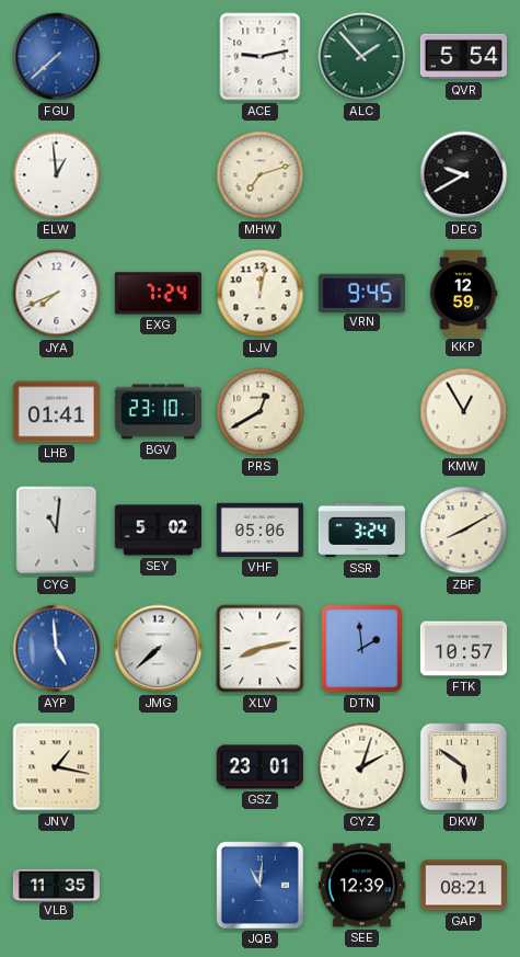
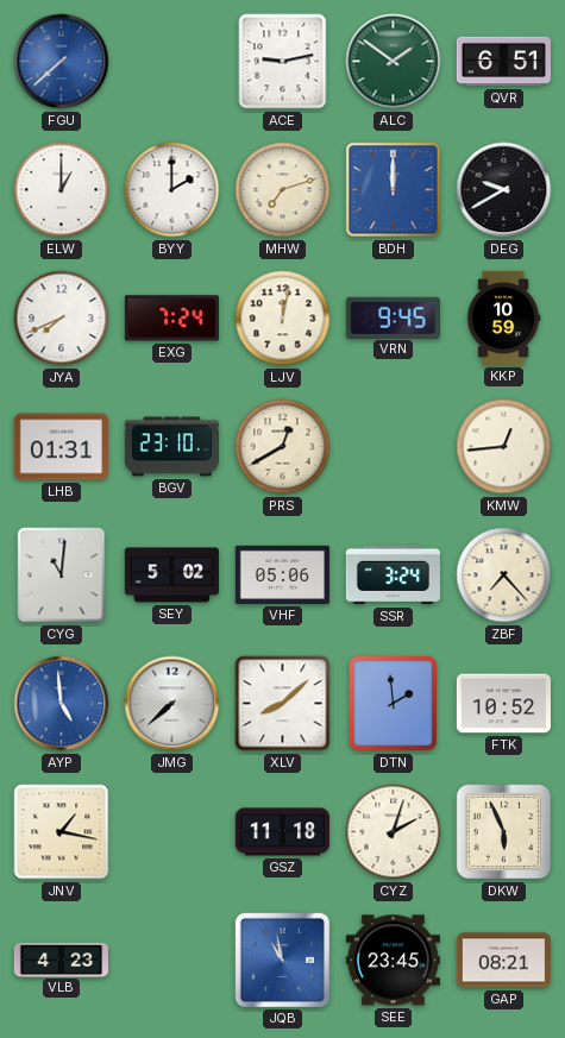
ALC: 1:53 -> 1:51 (394, 62)
QVR: 5:54 -> 6:51 (503, 62)
ELW: 12:59 -> 1:00 (62, 190)
BYY: none -> 2:00 (172, 190)
BDH: none -> 12:00 (394, 190)
KKP: 12:59 -> 10:59 (503, 317)
LHB: 01:41 -> 01:31 (61, 447)
KMW: 12:55 -> 12:44 (504, 447)
ZBF: 8:10 -> 7:23 (504, 575)
XLV: 8:13 -> 8:08 (283, 704)
FTK: 10:57 -> 10:52 (503, 704)
GSZ: 23:01 -> 11:18 (282, 832)
DKW: 5:51 -> 5:56 (504, 832)
VLB: 11:35 -> 4:23 (61, 960)
JQB: 11:01 -> 10:58 (282, 960)
SEE: 12:39 -> 23:45 (393, 961)
